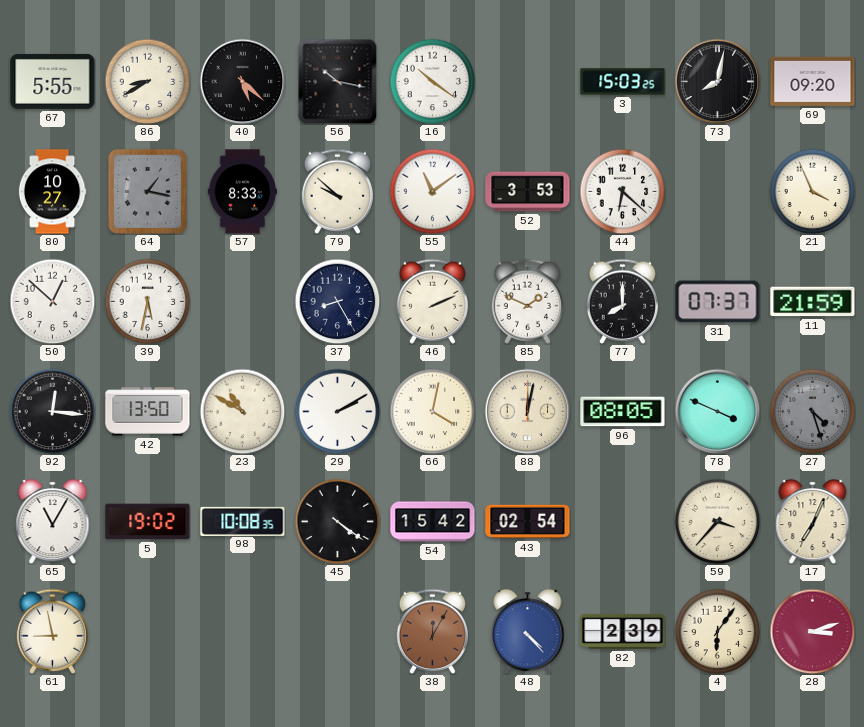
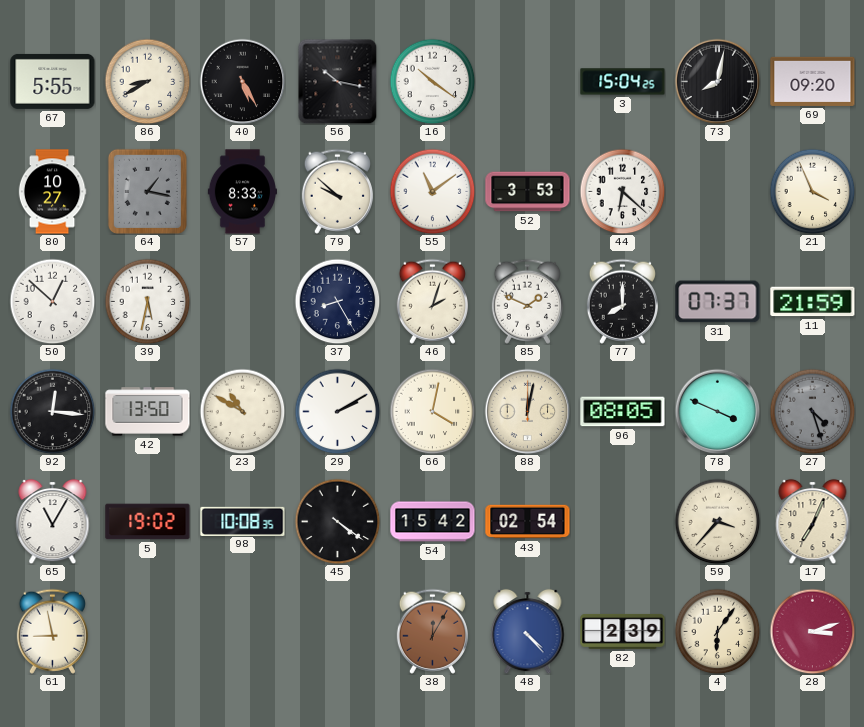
40: 5:22 -> 5:25 (242, 81)
3: 15:03 -> 15:04 (623, 82)
46: 2:11 -> 2:03 (432, 301)
